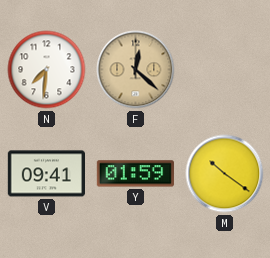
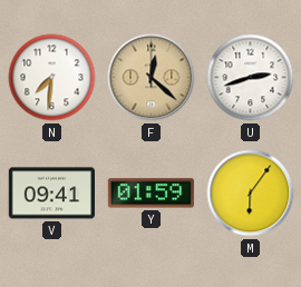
U: none -> 2:42 (251, 78)
M: 10:21 -> 6:06 (251, 194)
